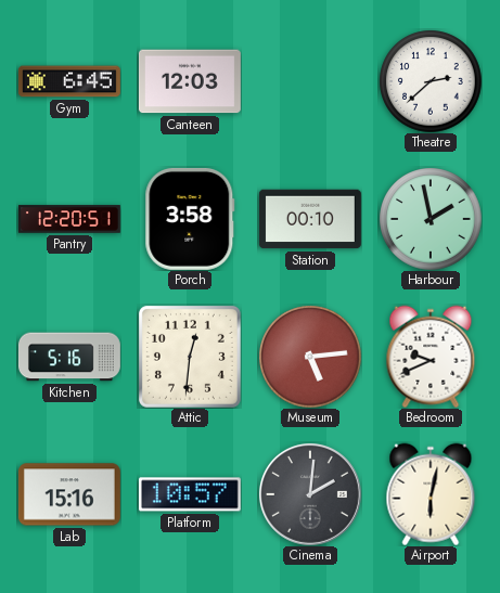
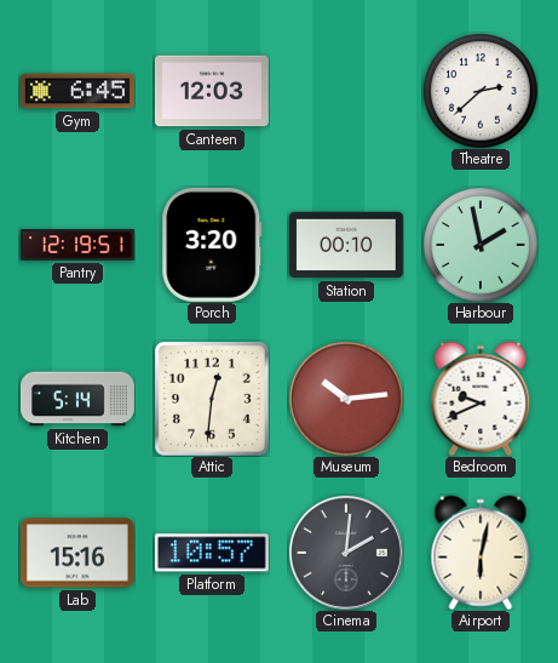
Pantry: 12:20 -> 12:19 (77, 245)
Porch: 3:58 -> 3:20 (212, 245)
Kitchen: 5:16 -> 5:14 (77, 399)
Museum: 5:14 -> 10:14 (346, 399)
